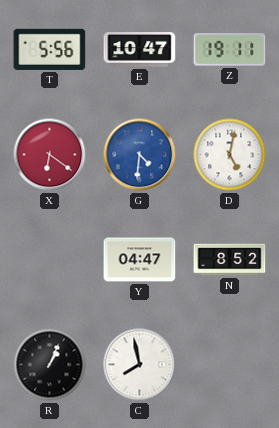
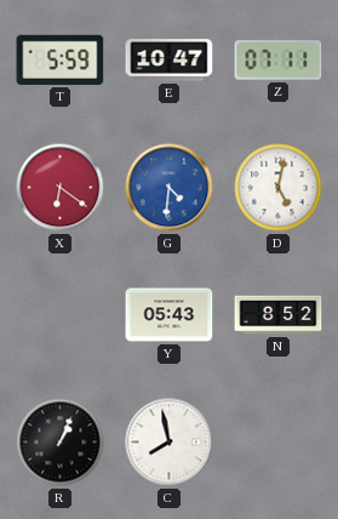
T: 5:56 -> 5:59 (61, 59)
Z: 19:11 -> 07:11 (279, 61)
Y: 04:47 -> 05:43 (170, 315)
